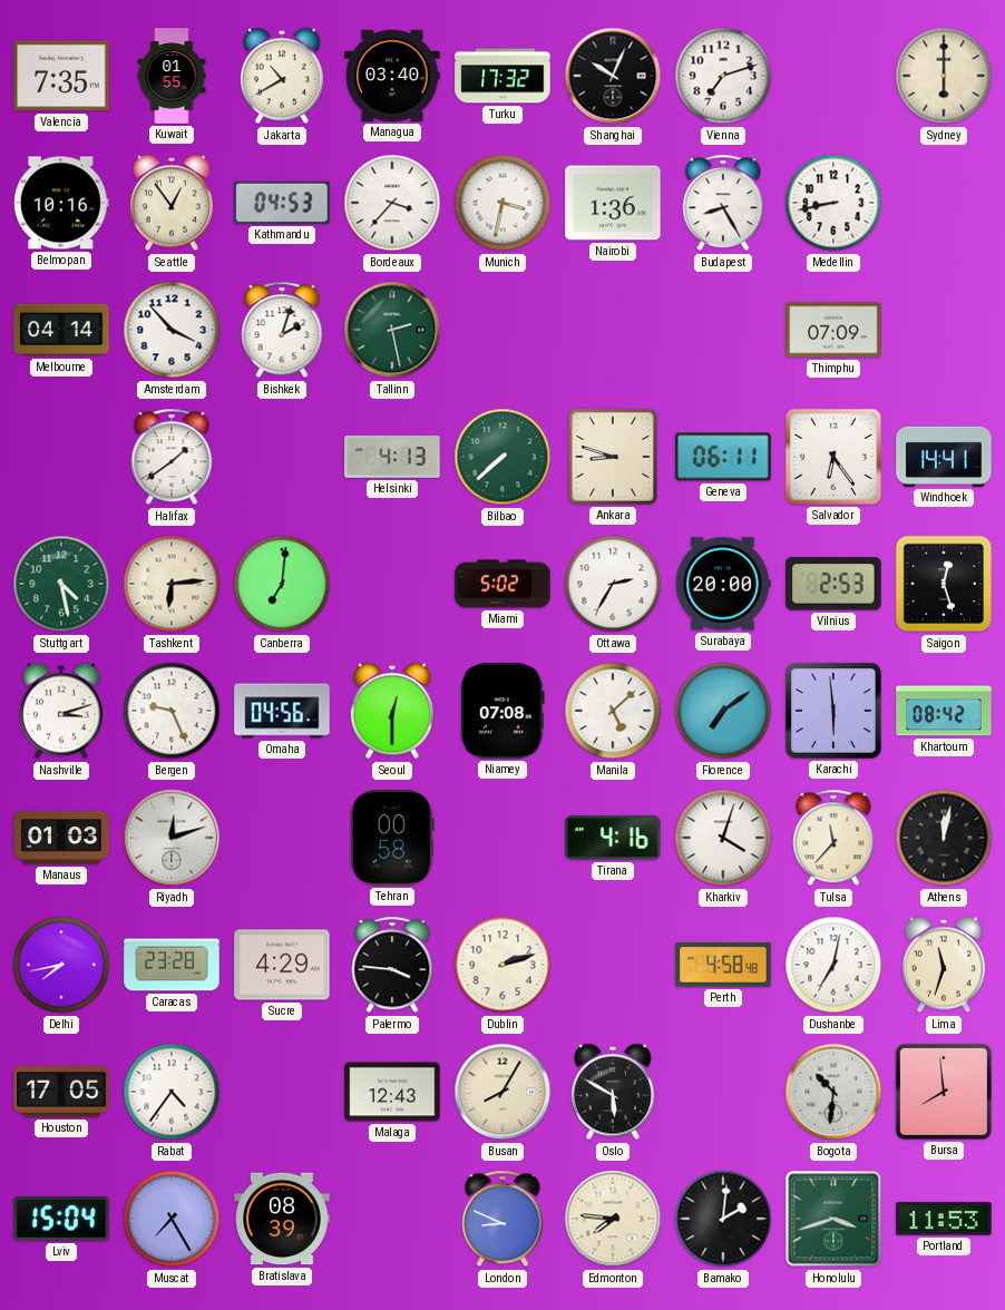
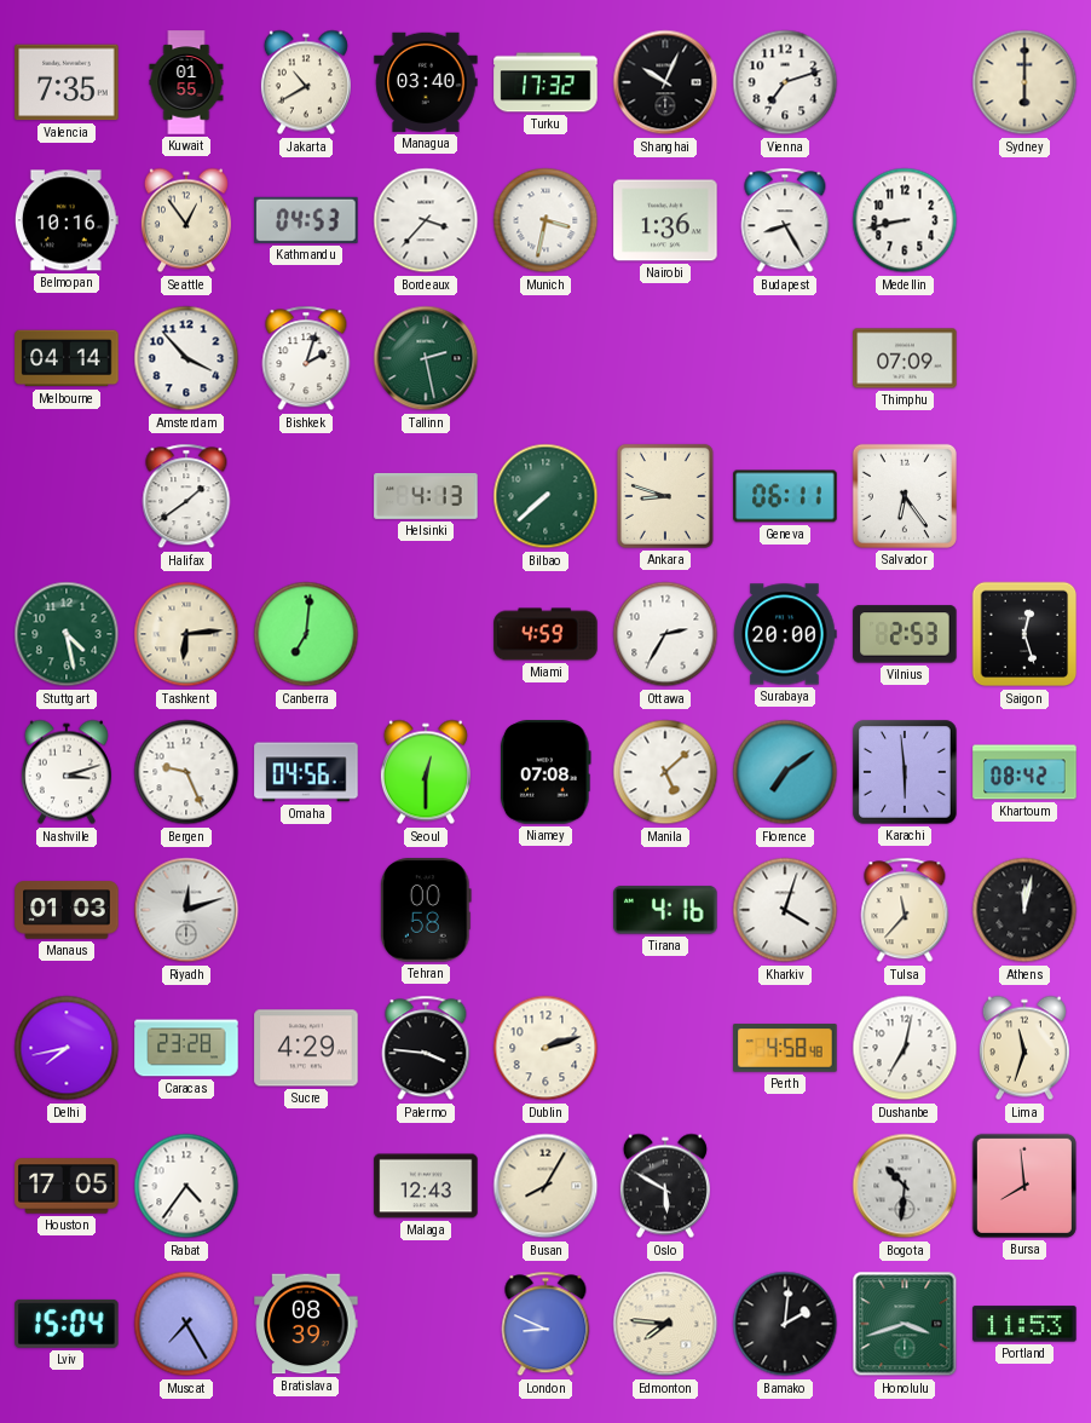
Windhoek: 14:41 -> none (944, 457)
Miami: 5:02 -> 4:59 (545, 634)
